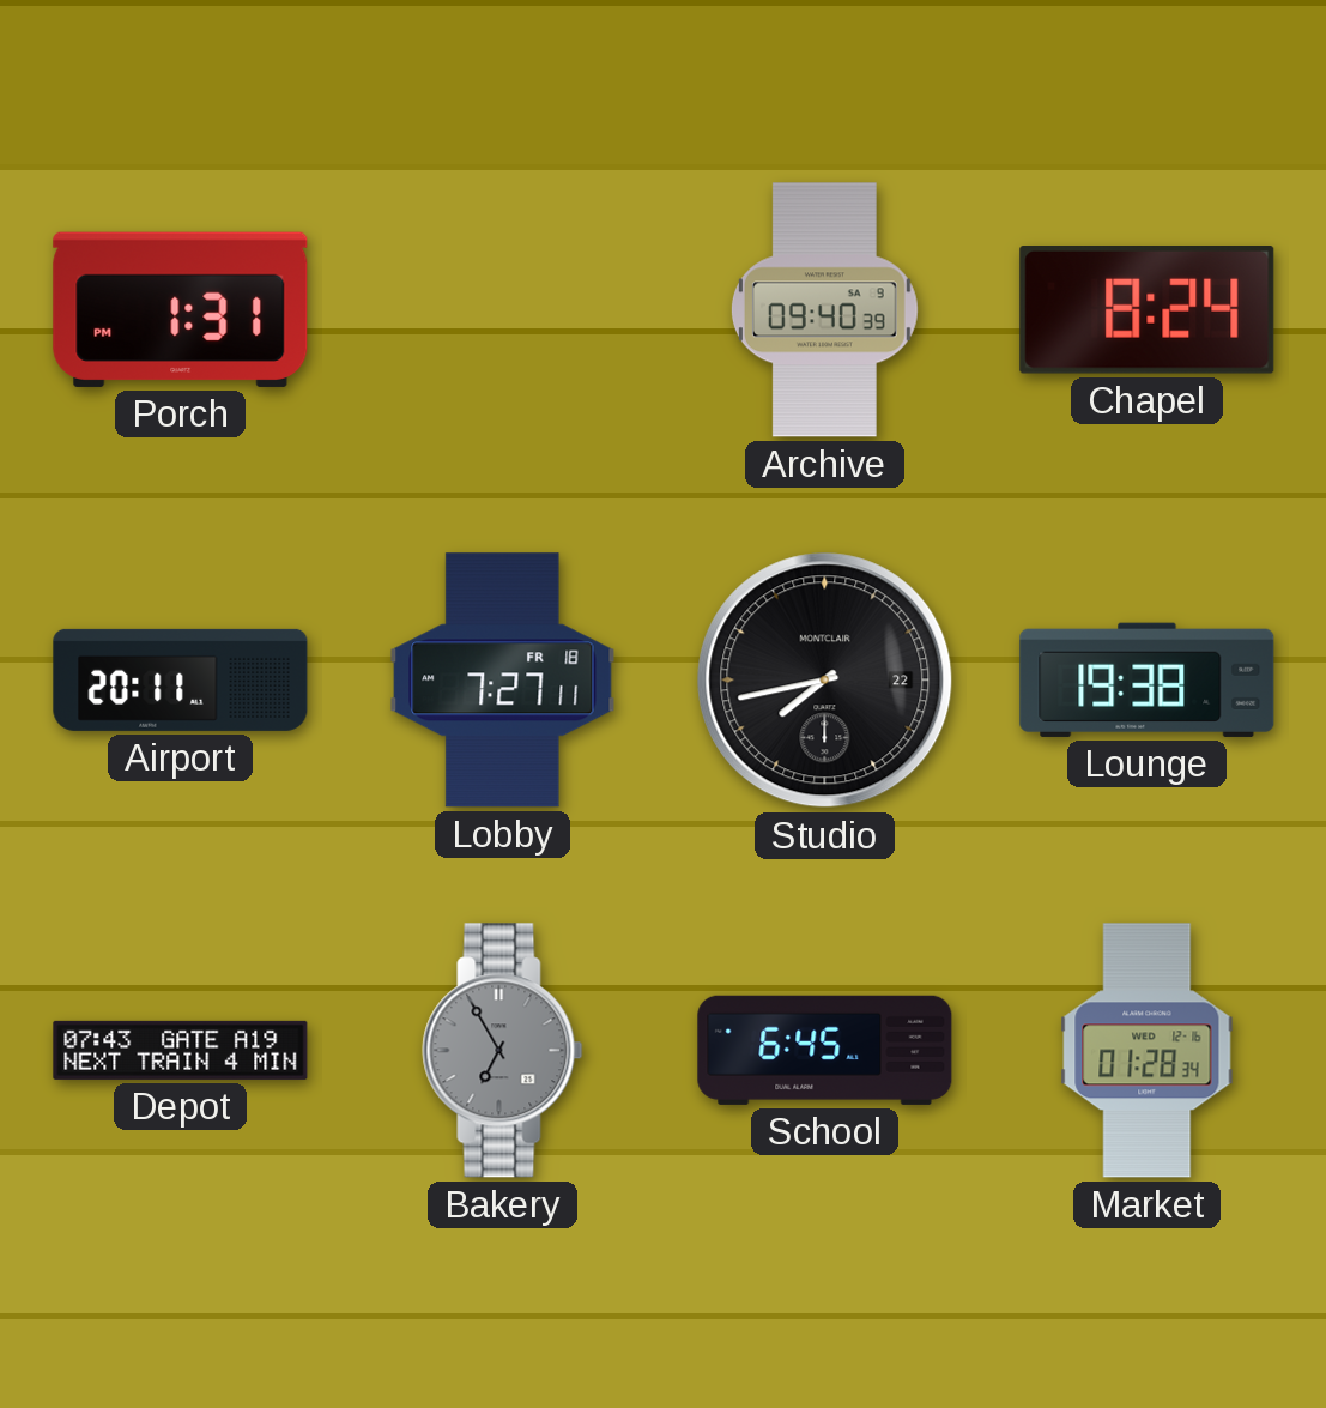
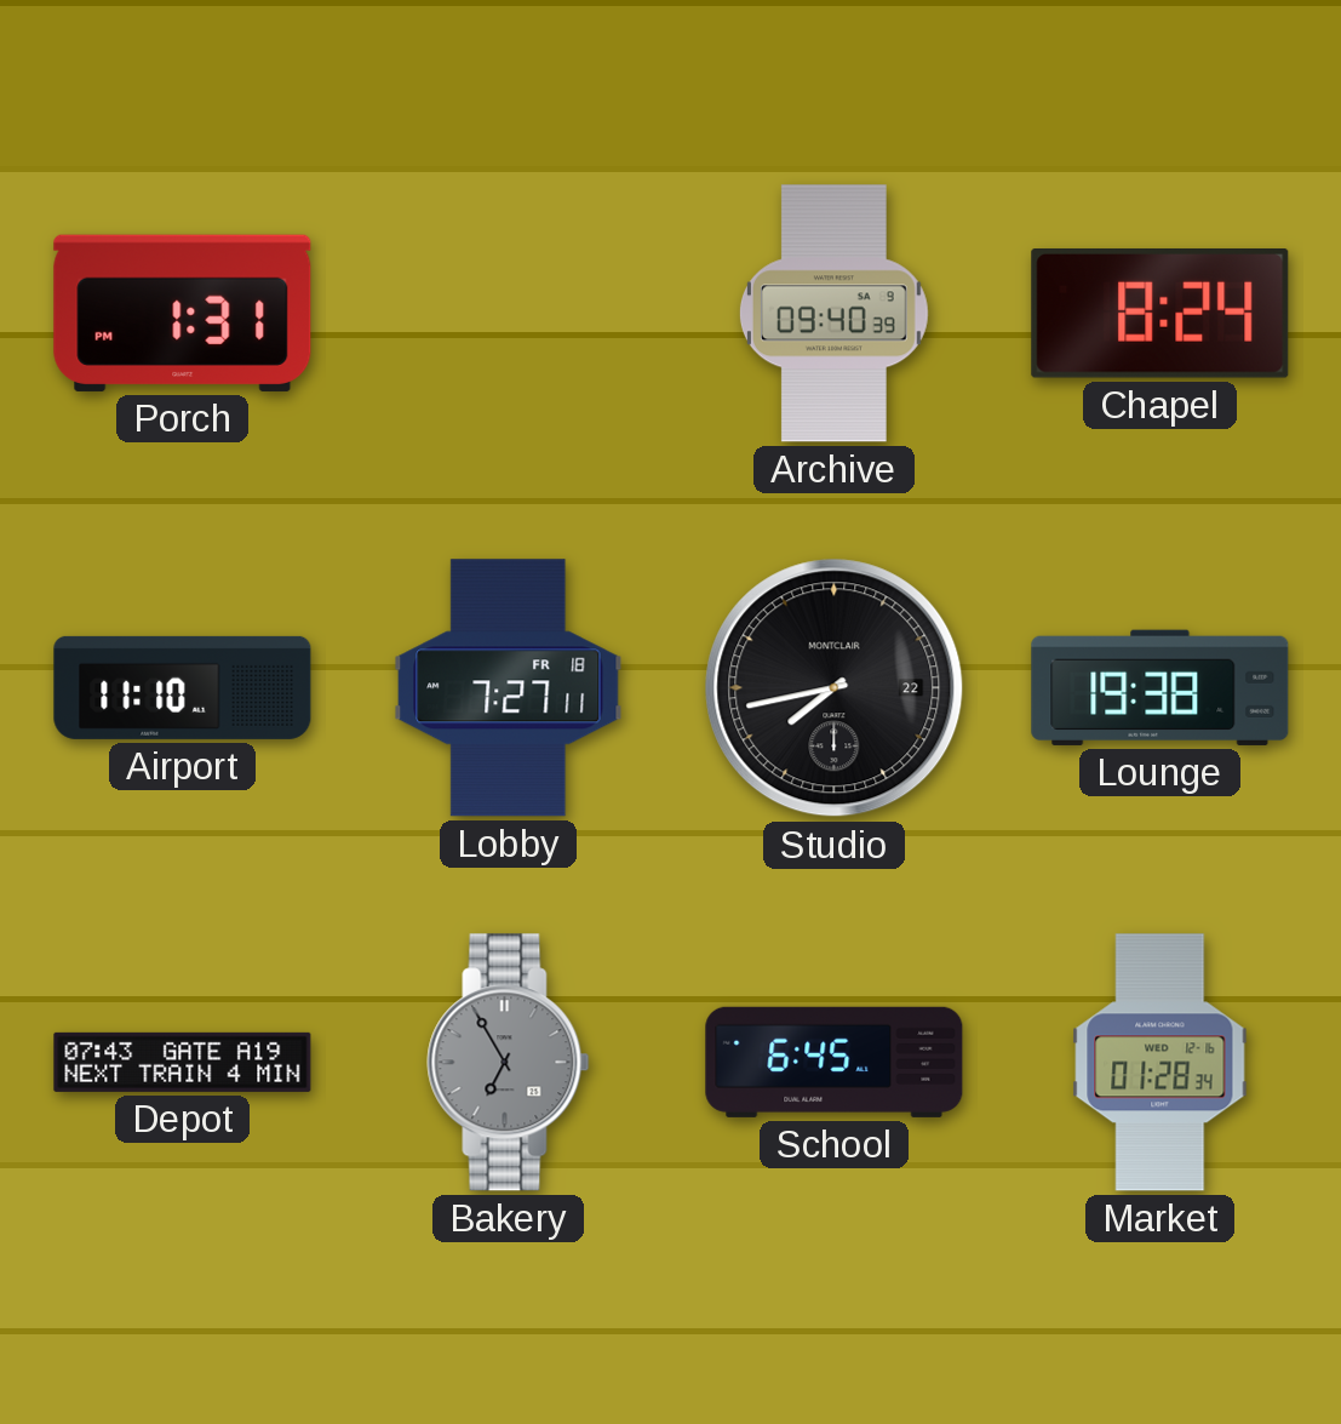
Airport: 20:11 -> 11:10 (183, 687)
